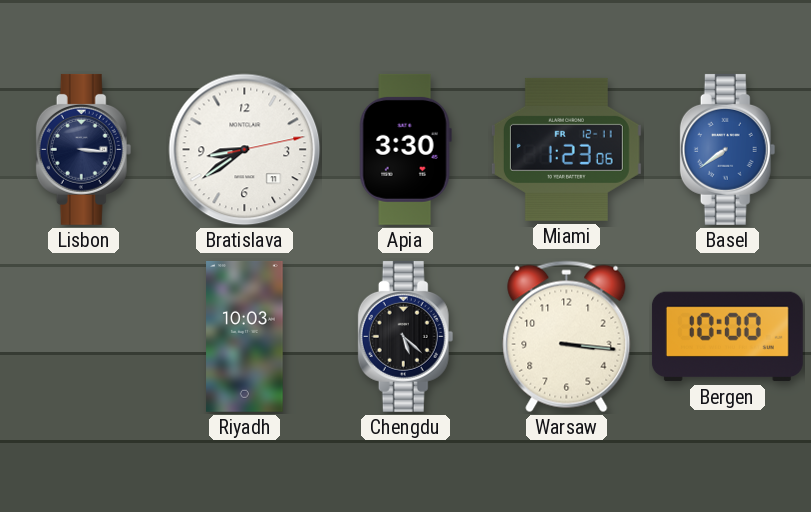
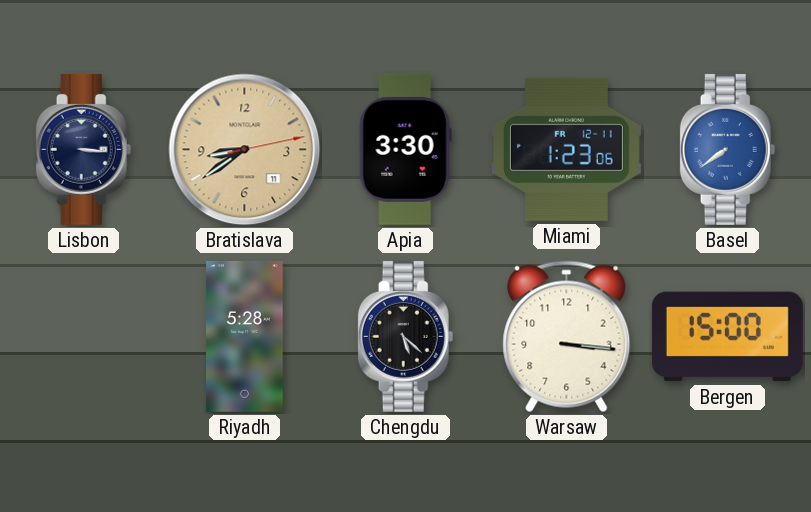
Bratislava dial: white -> champagne (245, 150)
Riyadh: 10:03 -> 5:28 (245, 336)
Bergen: 10:00 -> 15:00 (727, 337)
